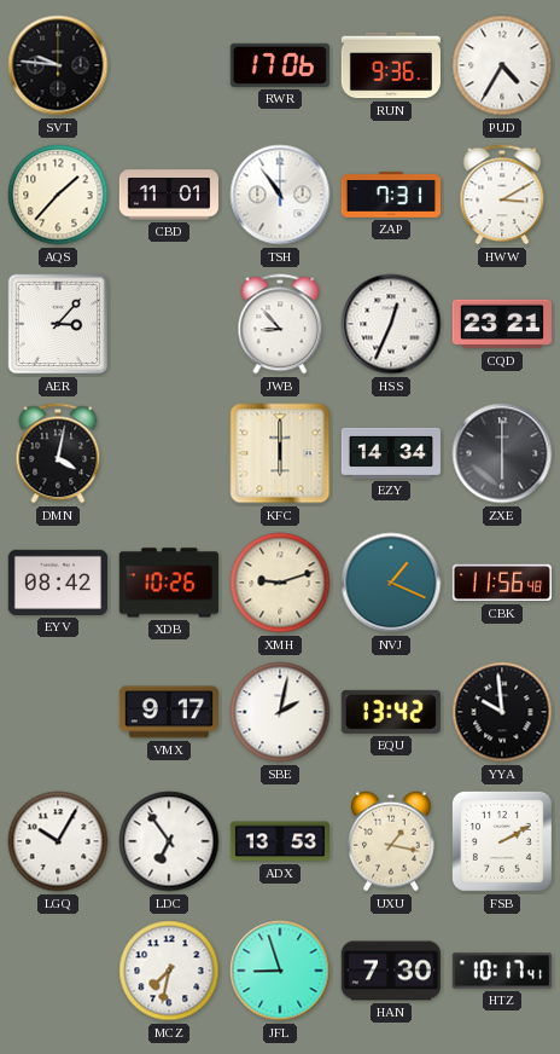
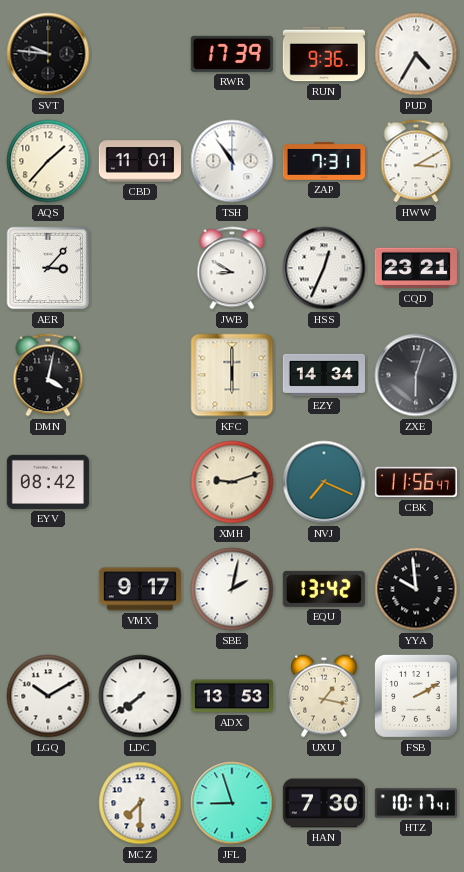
RWR: 17:06 -> 17:39 (232, 54)
JWB: 8:53 -> 8:50 (232, 268)
ZXE: 6:00 -> 6:03 (416, 375)
XDB: 10:26 -> none (169, 583)
NVJ: 1:19 -> 7:19 (324, 482)
CBK: 11:56:48 -> 11:56:47 (415, 482)
LGQ: 10:05 -> 10:10 (48, 696)
LDC: 6:54 -> 7:39 (140, 696)
MCZ: 7:32 -> 7:30 (140, 803)
